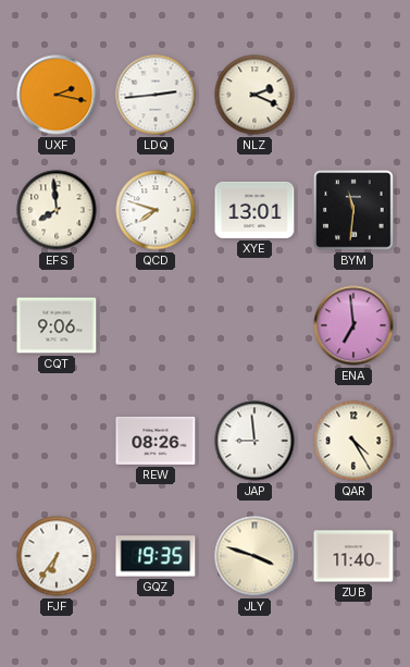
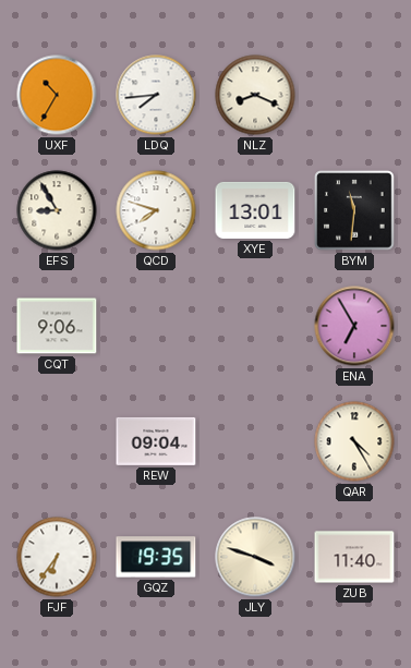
UXF: 2:17 -> 10:35 (57, 95)
LDQ: 2:44 -> 7:44 (156, 95)
NLZ: 2:19 -> 8:19 (255, 95)
EFS: 7:59 -> 8:55 (57, 210)
ENA: 6:59 -> 6:55 (354, 326)
REW: 08:26 -> 09:04 (156, 441)
JAP: 8:59 -> none (254, 441)
